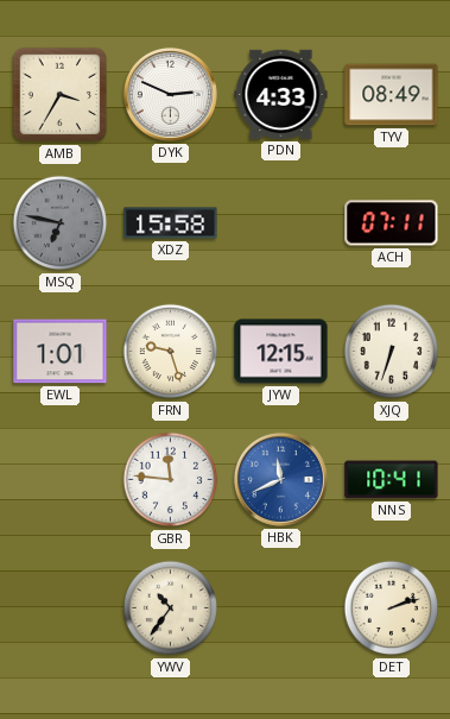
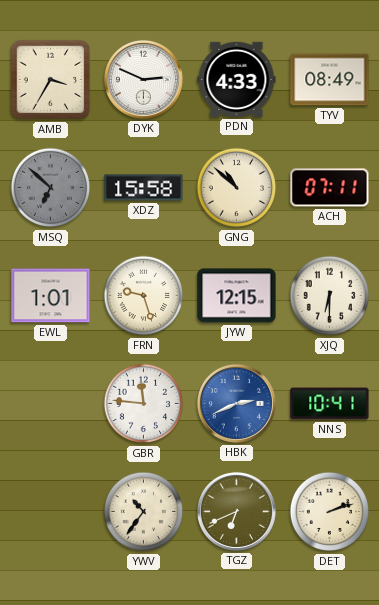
MSQ: 6:47 -> 6:52 (51, 188)
GNG: none -> 10:52 (237, 188)
XJQ: 6:33 -> 6:30 (330, 296)
HBK: 11:41 -> 2:41 (236, 403)
TGZ: none -> 6:41 (236, 511)
